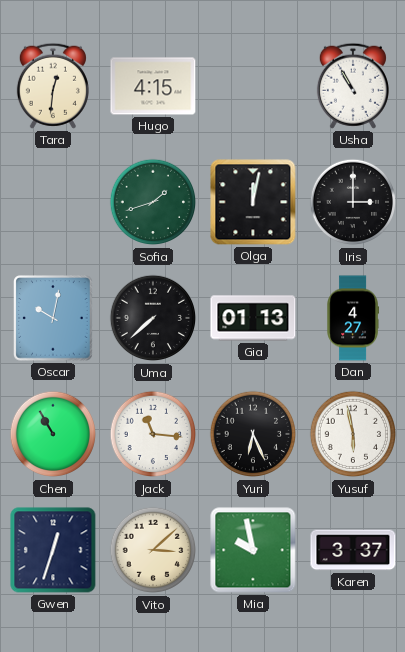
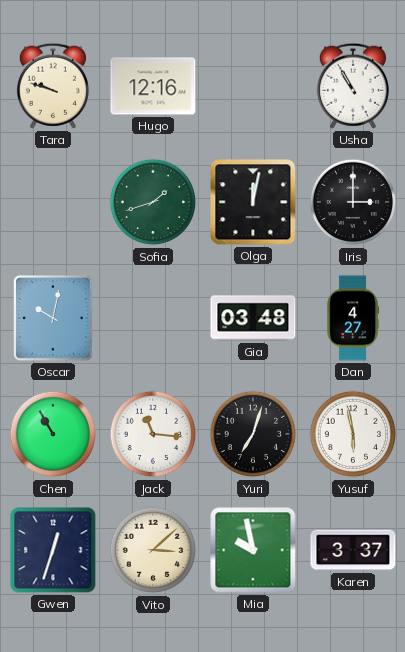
Tara: 12:31 -> 9:48 (53, 86)
Hugo: 4:15 -> 12:16 (153, 86)
Uma: 7:38 -> none (153, 318)
Gia: 01:13 -> 03:48 (253, 318)
Yuri: 6:26 -> 7:03 (253, 434)
